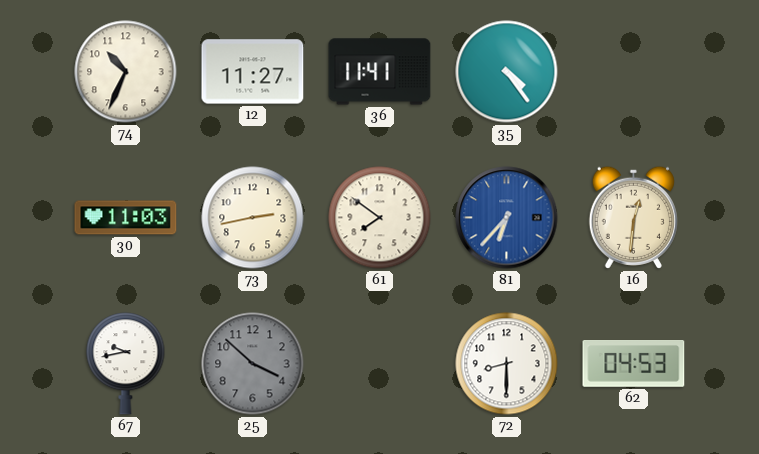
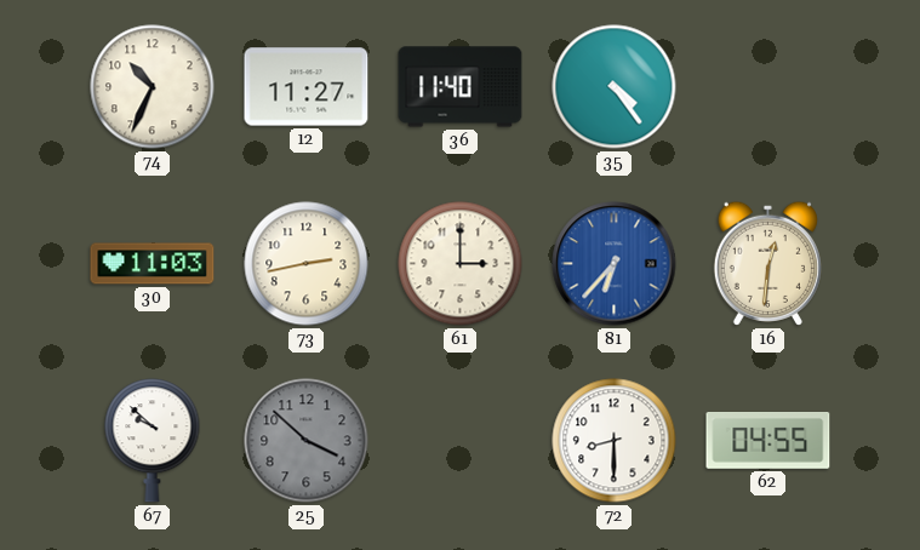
36: 11:41 -> 11:40 (461, 87)
61: 7:51 -> 3:00 (461, 264)
67: 9:43 -> 9:52 (153, 441)
62: 04:53 -> 04:55 (768, 441)
